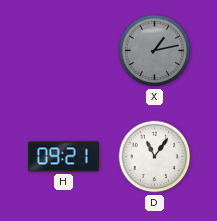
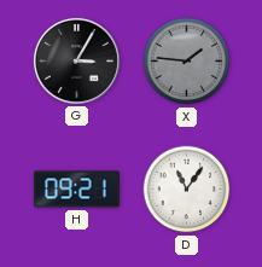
G: none -> 3:05 (76, 60)
X: 1:13 -> 1:46 (187, 62)
